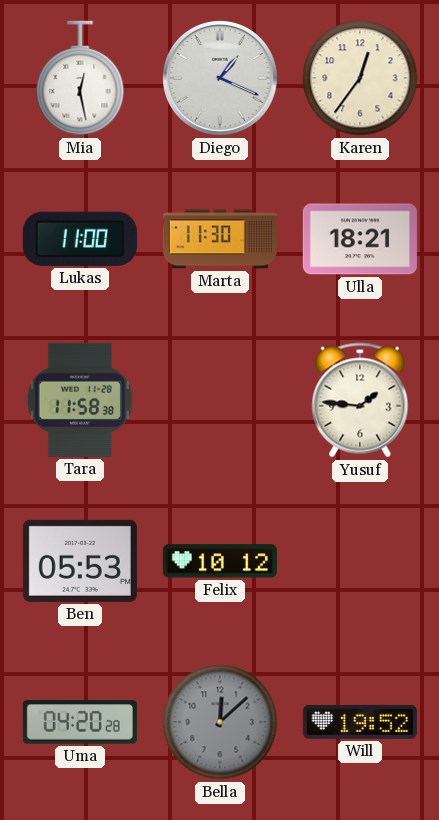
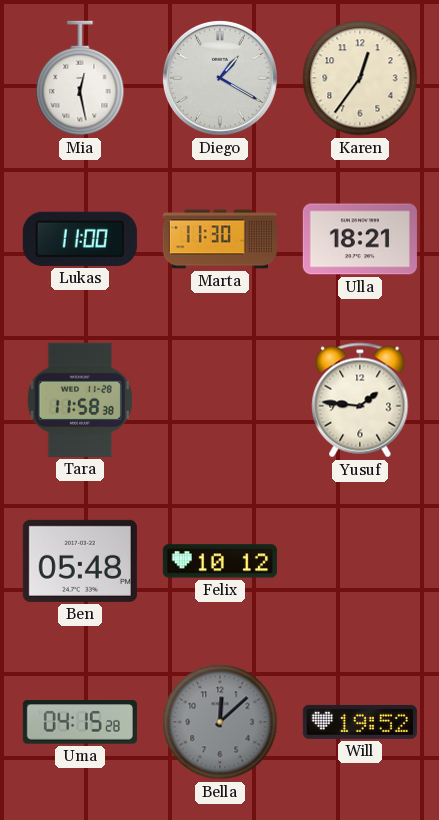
Diego: 1:19 -> 1:20 (220, 78)
Ben: 05:53 -> 05:48 (80, 561)
Uma: 04:20 -> 04:15 (80, 722)
